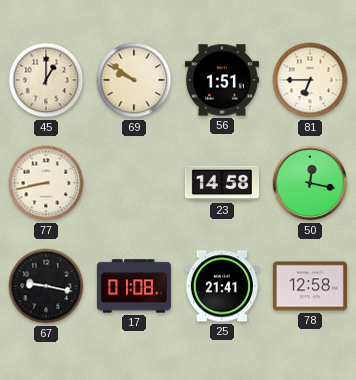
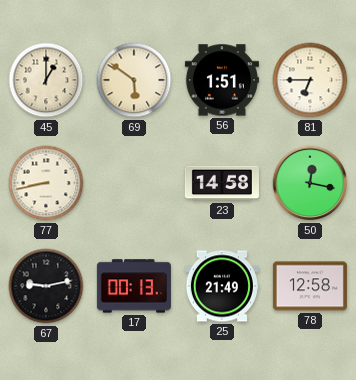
69: 9:51 -> 5:51 (134, 80)
67: 9:17 -> 9:13 (46, 286)
17: 01:08 -> 00:13 (134, 286)
25: 21:41 -> 21:49 (222, 286)
